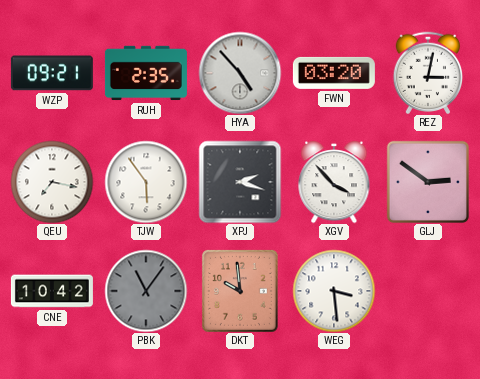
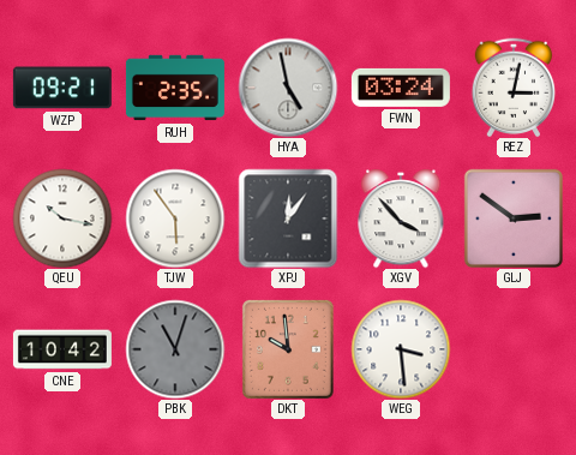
HYA: 4:53 -> 4:58 (288, 88)
FWN: 03:20 -> 03:24 (401, 88)
QEU: 7:17 -> 10:17 (62, 218)
XPJ: 2:18 -> 12:06 (288, 218)
PBK: 11:06 -> 11:03 (175, 349)
